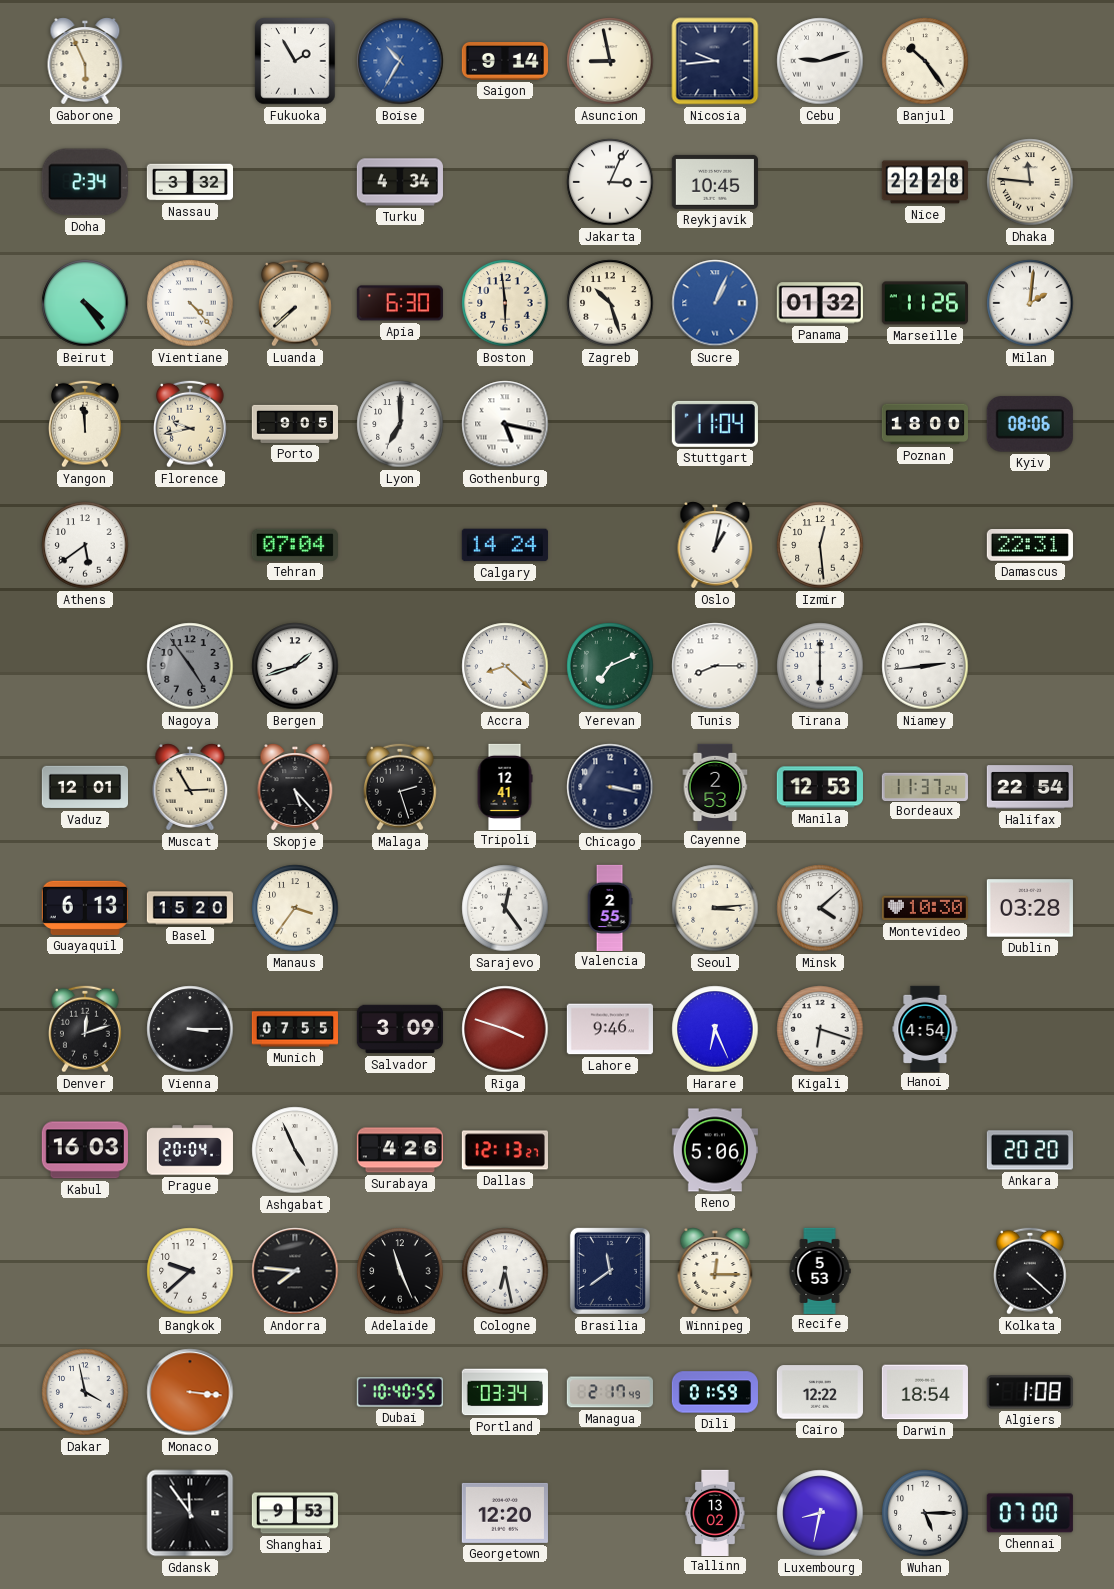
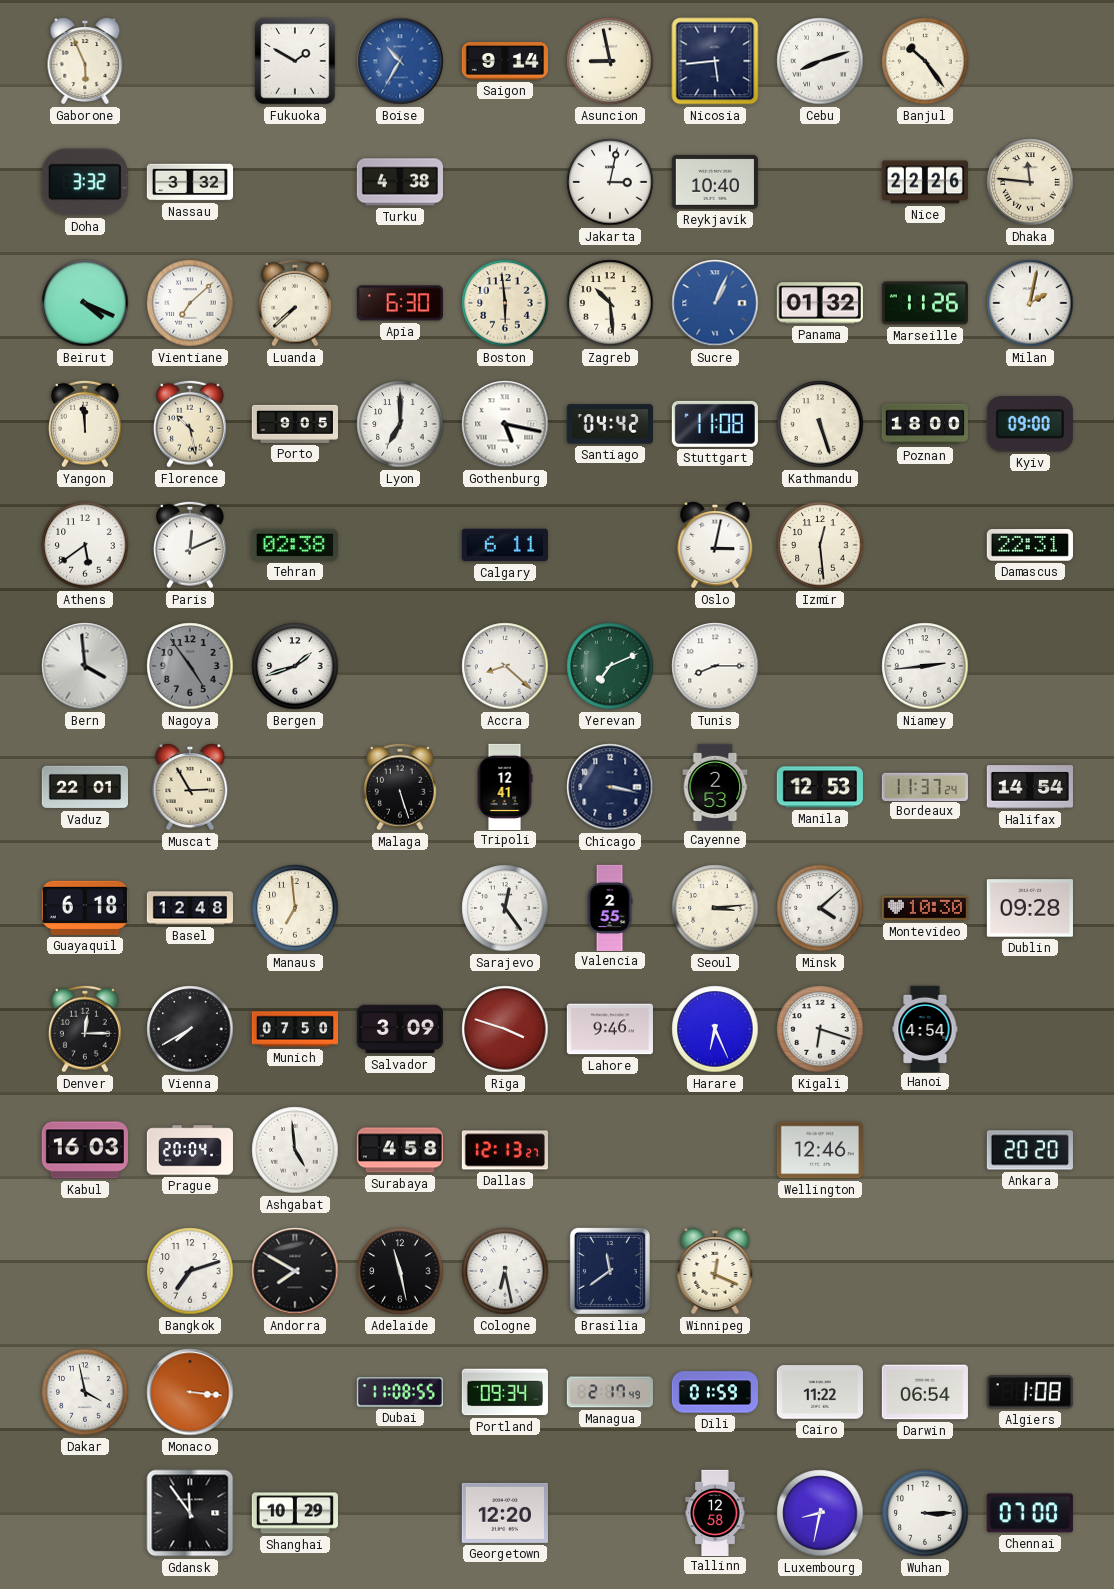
Fukuoka: 1:55 -> 1:50 (295, 61)
Nicosia: 9:44 -> 5:44 (715, 61)
Cebu: 9:12 -> 8:12 (820, 61)
Doha: 2:34 -> 3:32 (85, 182)
Turku: 4:34 -> 4:38 (400, 182)
Jakarta: 3:04 -> 3:02 (610, 182)
Reykjavik: 10:45 -> 10:40 (715, 182)
Nice: 22:28 -> 22:26 (925, 182)
Beirut: 4:24 -> 4:19 (85, 303)
Vientiane: 4:23 -> 7:08 (190, 303)
Zagreb: 10:27 -> 10:29 (610, 303)
Milan: 2:01 -> 2:02 (1030, 303)
Florence: 9:43 -> 10:28 (191, 424)
Santiago: none -> 04:42 (610, 424)
Stuttgart: 11:04 -> 11:08 (715, 424)
Kathmandu: none -> 5:27 (820, 424)
Kyiv: 08:06 -> 09:00 (1030, 424)
Paris: none -> 12:11 (191, 545)
Tehran: 07:04 -> 02:38 (295, 545)
Calgary: 14:24 -> 6:11 (505, 545)
Oslo: 1:02 -> 3:02 (715, 545)
Bern: none -> 3:59 (85, 666)
Tirana: 6:00 -> none (820, 666)
Vaduz: 12:01 -> 22:01 (84, 787)
Skopje: 5:23 -> none (295, 787)
Malaga: 2:27 -> 5:27 (401, 787)
Halifax: 22:54 -> 14:54 (1030, 787)
Guayaquil: 6:13 -> 6:18 (85, 908)
Basel: 15:20 -> 12:48 (189, 908)
Manaus: 3:36 -> 6:59 (295, 908)
Dublin: 03:28 -> 09:28 (1030, 908)
Denver: 12:12 -> 12:15 (86, 1029)
Vienna: 3:15 -> 7:40 (190, 1029)
Munich: 07:55 -> 07:50 (294, 1029)
Ashgabat: 4:56 -> 4:59 (295, 1150)
Surabaya: 4:26 -> 4:58 (400, 1150)
Reno: 5:06 -> none (715, 1150)
Wellington: none -> 12:46 (820, 1150)
Bangkok: 9:38 -> 7:12 (190, 1271)
Andorra: 7:46 -> 7:50 (295, 1271)
Adelaide: 11:26 -> 11:28 (400, 1271)
Winnipeg: 12:15 -> 12:19 (715, 1271)
Recife: 5:53 -> none (820, 1270)
Kolkata: 4:22 -> none (1031, 1271)
Dubai: 10:40 -> 11:08 (400, 1392)
Portland: 03:34 -> 09:34 (505, 1392)
Cairo: 12:22 -> 11:22 (820, 1392)
Darwin: 18:54 -> 06:54 (925, 1392)
Shanghai: 9:53 -> 10:29 (295, 1513)
Tallinn: 13:02 -> 12:58 (715, 1512)
Wuhan: 5:15 -> 3:15 (925, 1513)
